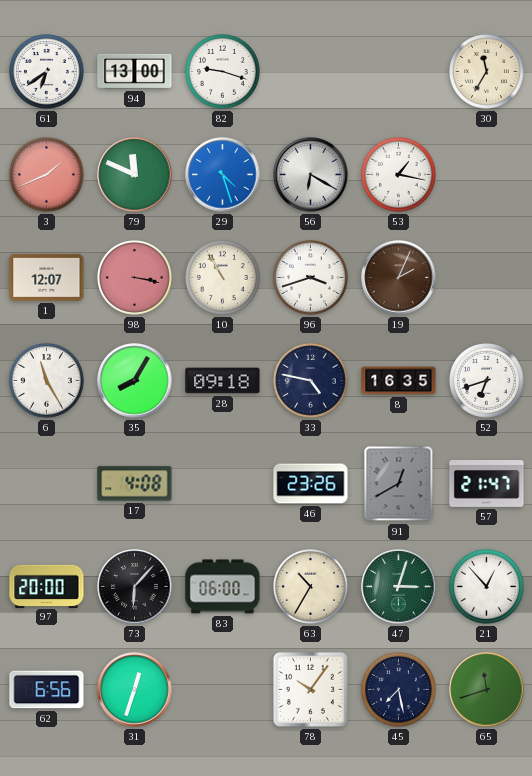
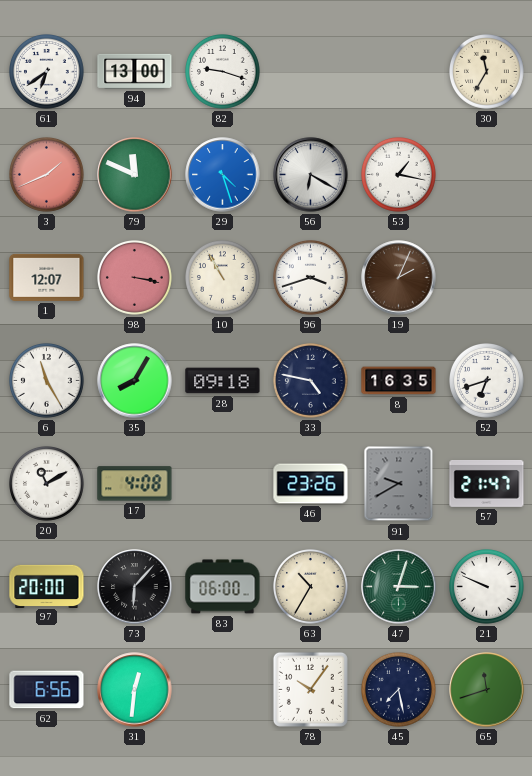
20: none -> 11:10 (47, 484)
91: 12:40 -> 9:40 (399, 484)
21: 12:53 -> 9:49 (487, 587)
31: 12:33 -> 12:31 (135, 690)
